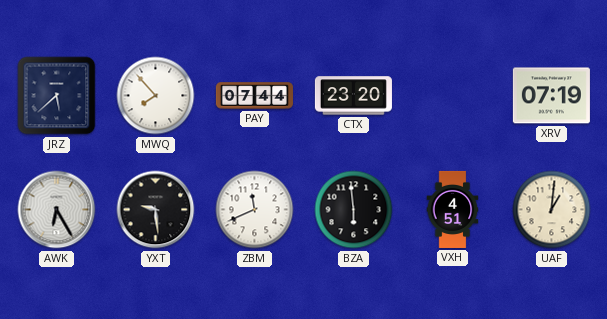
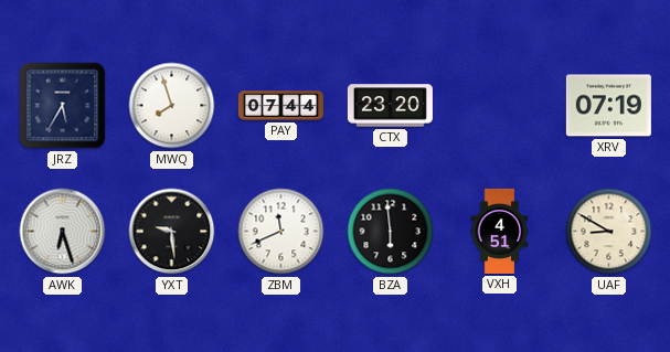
JRZ: 5:38 -> 5:35 (63, 106)
MWQ: 7:53 -> 7:57 (172, 106)
AWK: 6:25 -> 6:27 (63, 232)
UAF: 1:01 -> 8:50 (609, 232)
